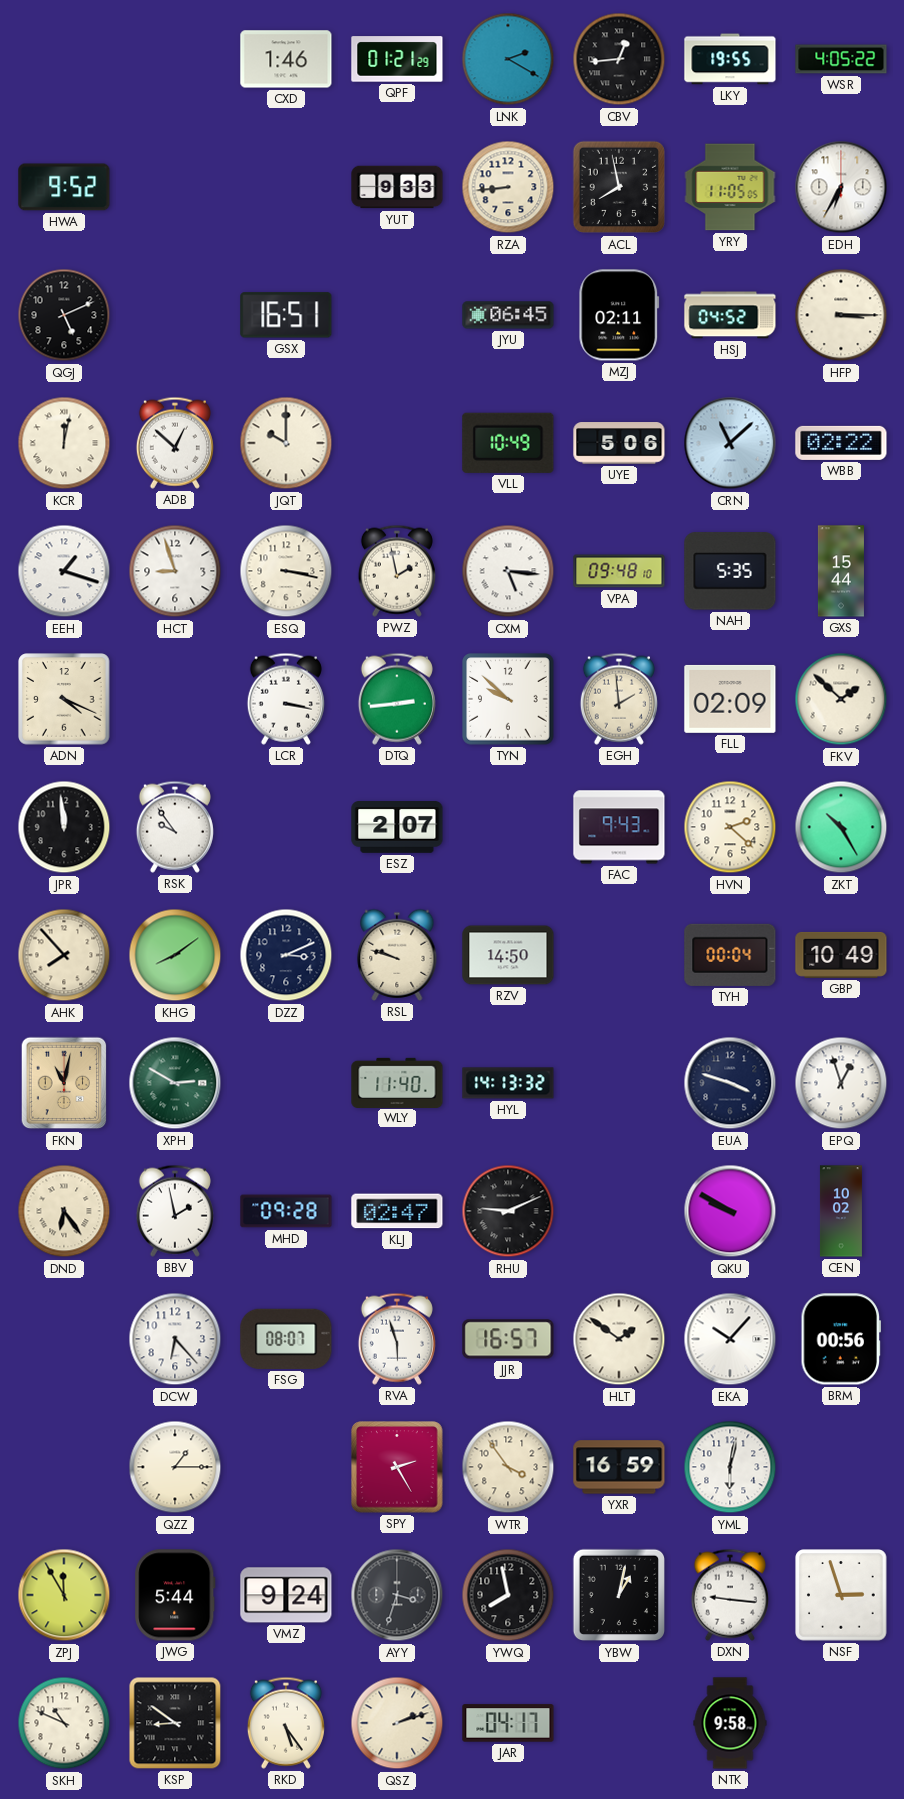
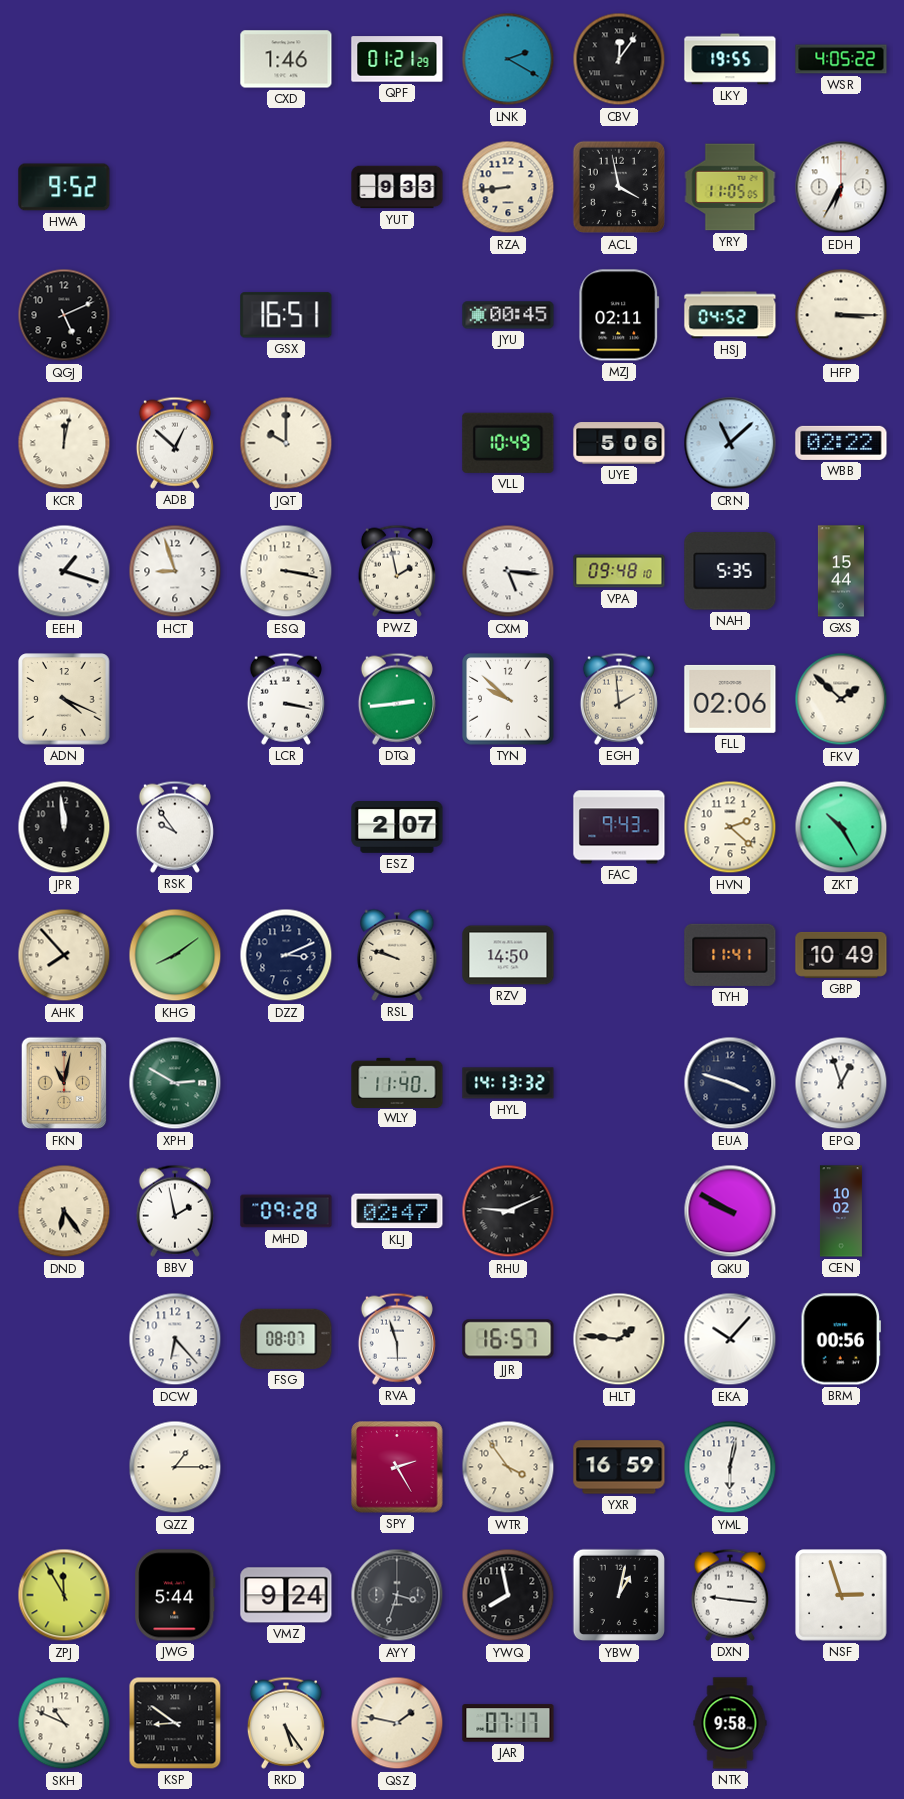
CBV: 12:44 -> 12:06 (619, 59)
ACL: 7:58 -> 3:58 (619, 187)
JYU: 06:45 -> 00:45 (508, 315)
FLL: 02:09 -> 02:06 (730, 699)
TYH: 00:04 -> 11:41 (730, 955)
HLT: 1:51 -> 1:46 (619, 1339)
QSZ: 2:12 -> 1:47 (397, 1723)
JAR: 04:17 -> 07:17 (508, 1723)
